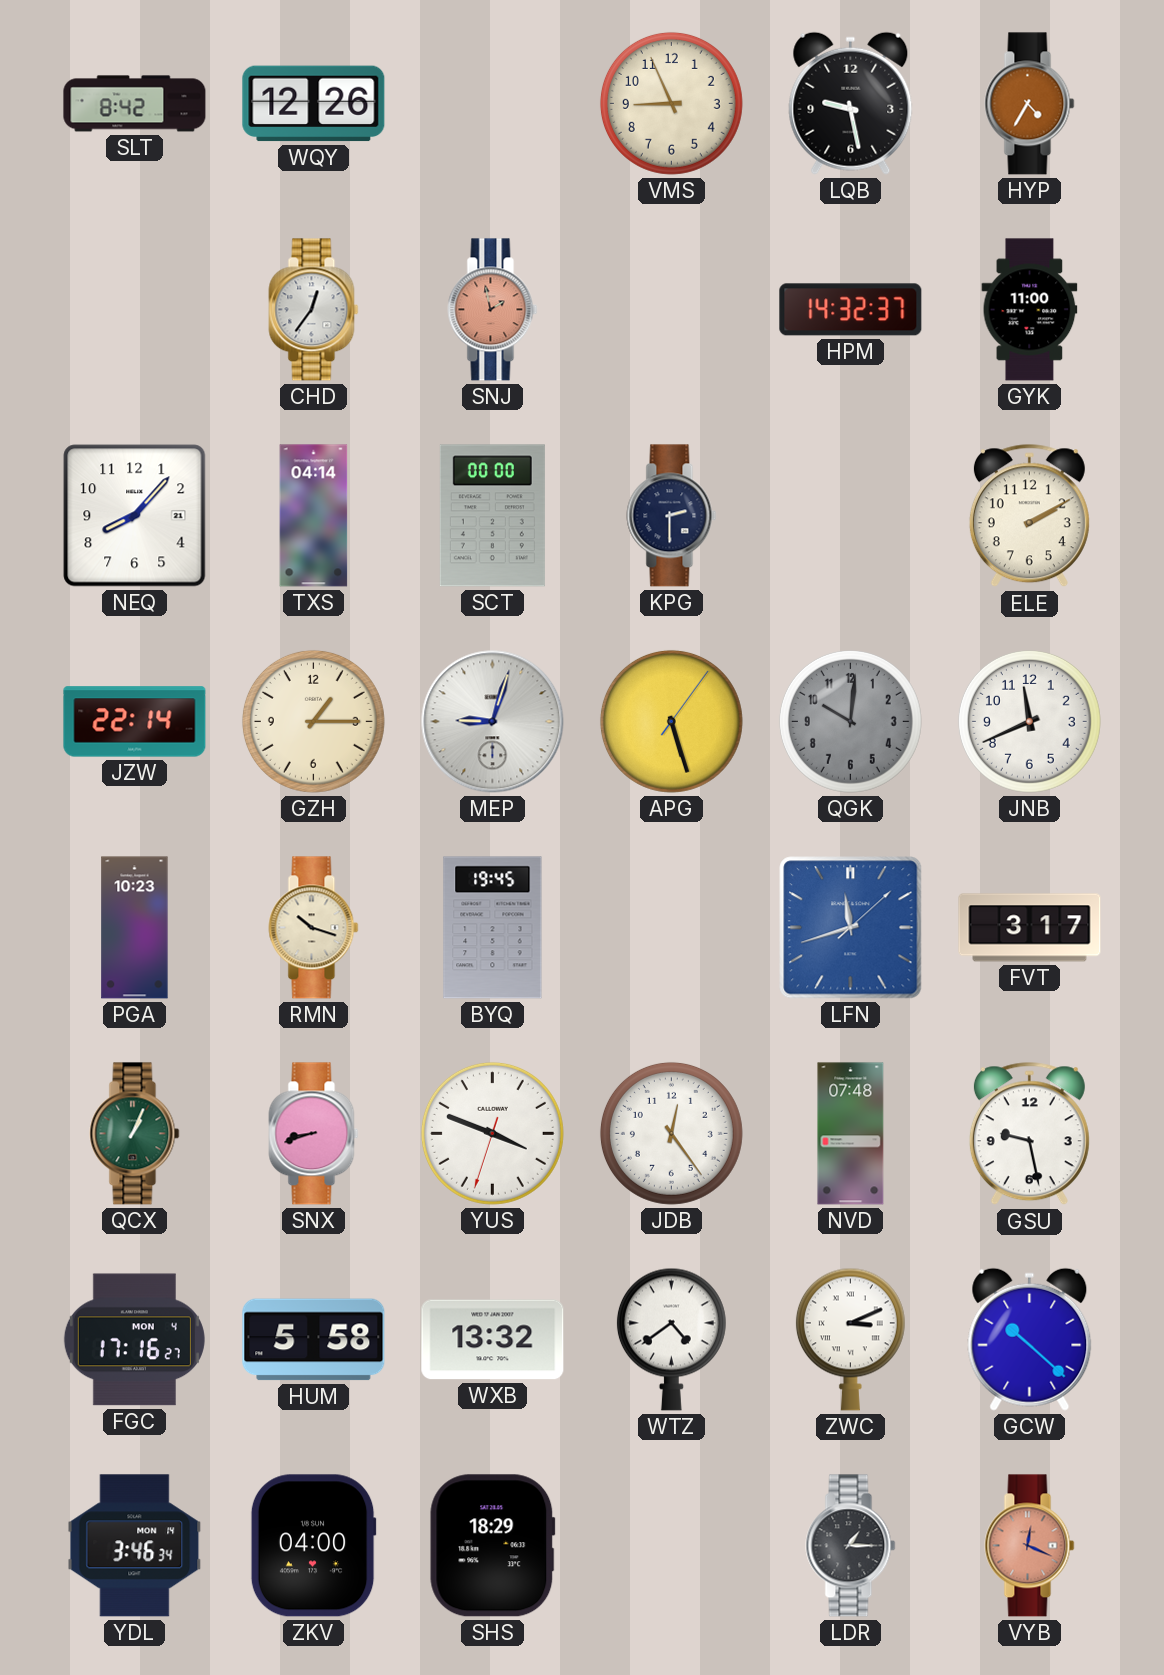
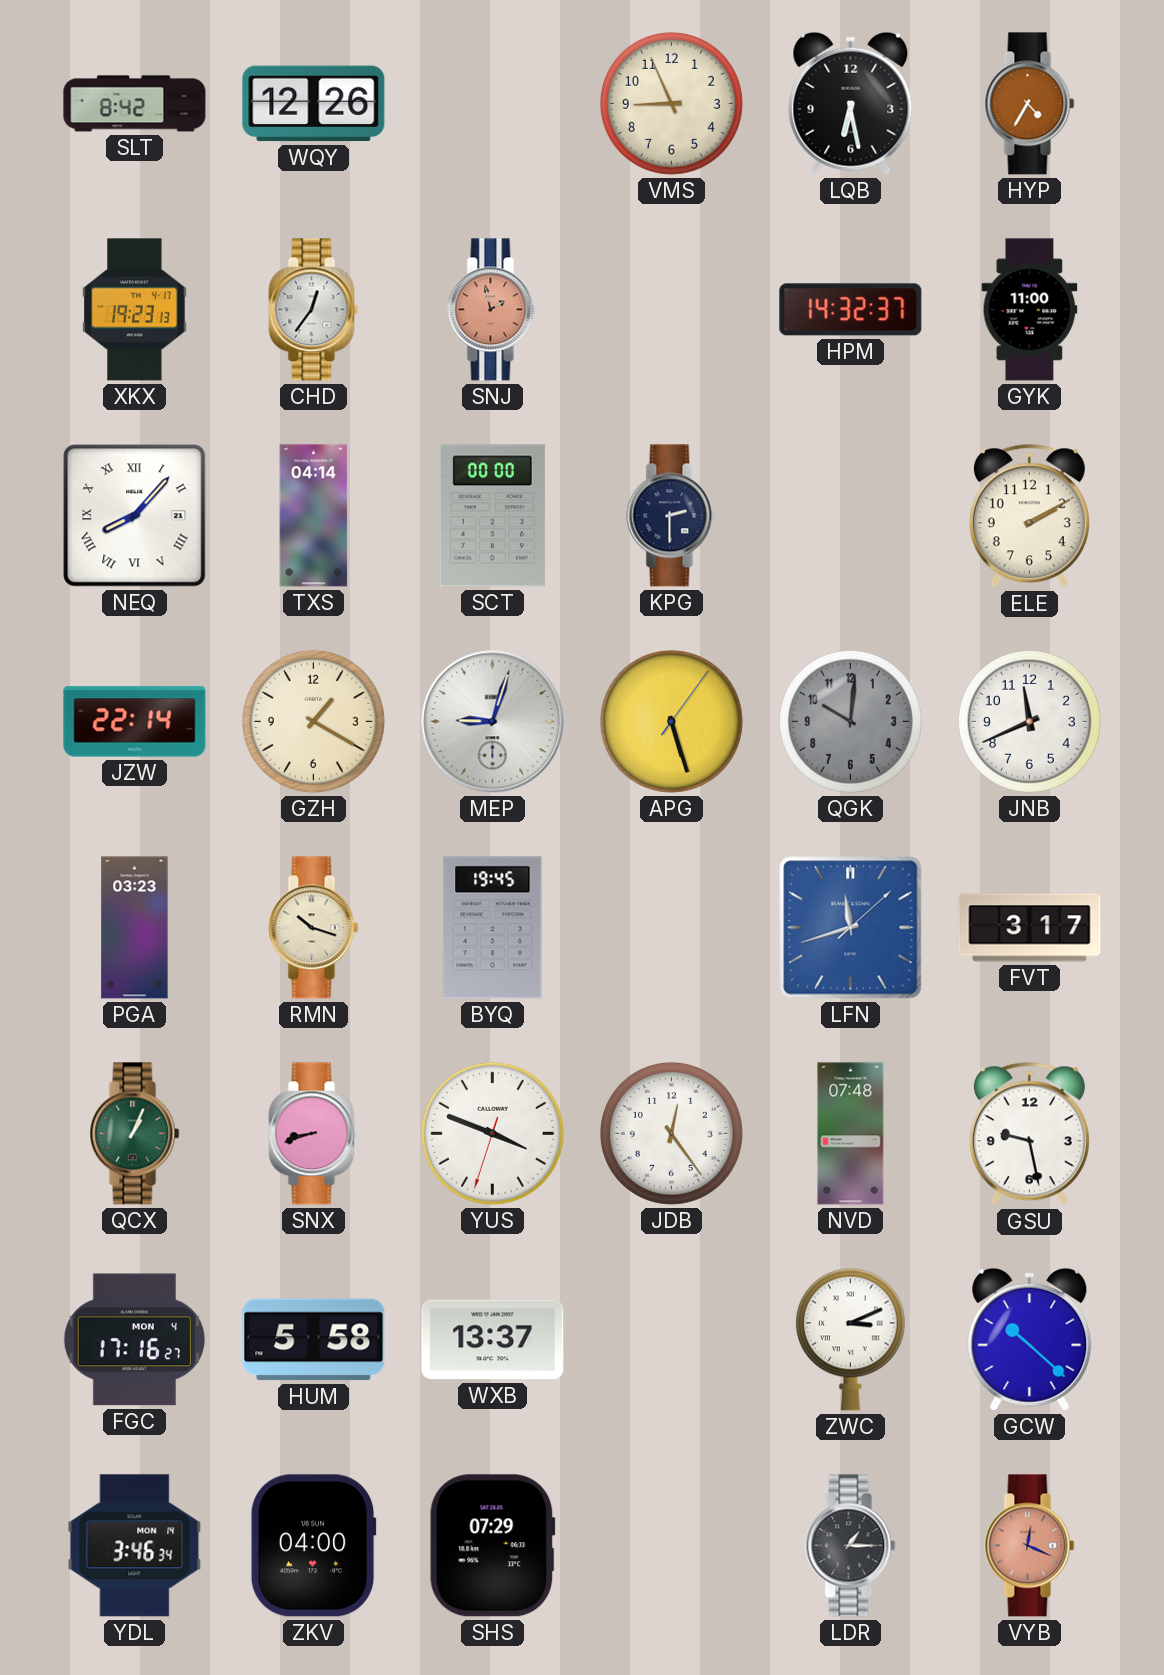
LQB: 9:28 -> 6:28 (851, 103)
XKX: none -> 19:23 (135, 310)
NEQ numerals: Arabic -> Roman (135, 516)
GZH: 1:15 -> 1:20 (313, 721)
PGA: 10:23 -> 03:23 (135, 928)
WXB: 13:32 -> 13:37 (493, 1340)
WTZ: 4:39 -> none (671, 1339)
SHS: 18:29 -> 07:29 (493, 1546)
